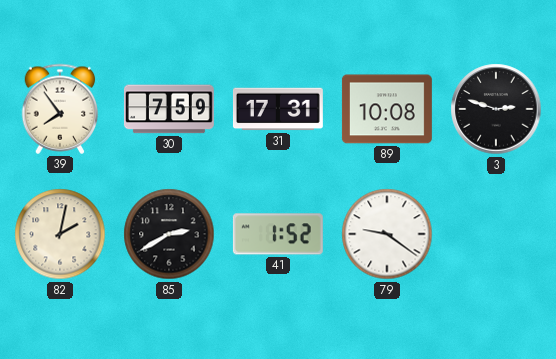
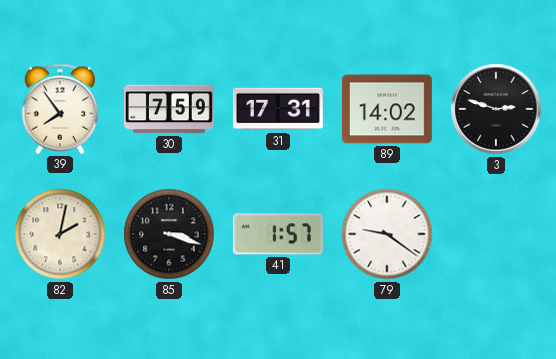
89: 10:08 -> 14:02 (387, 109)
85: 2:40 -> 3:18 (169, 234)
41: 1:52 -> 1:57 (278, 234)
